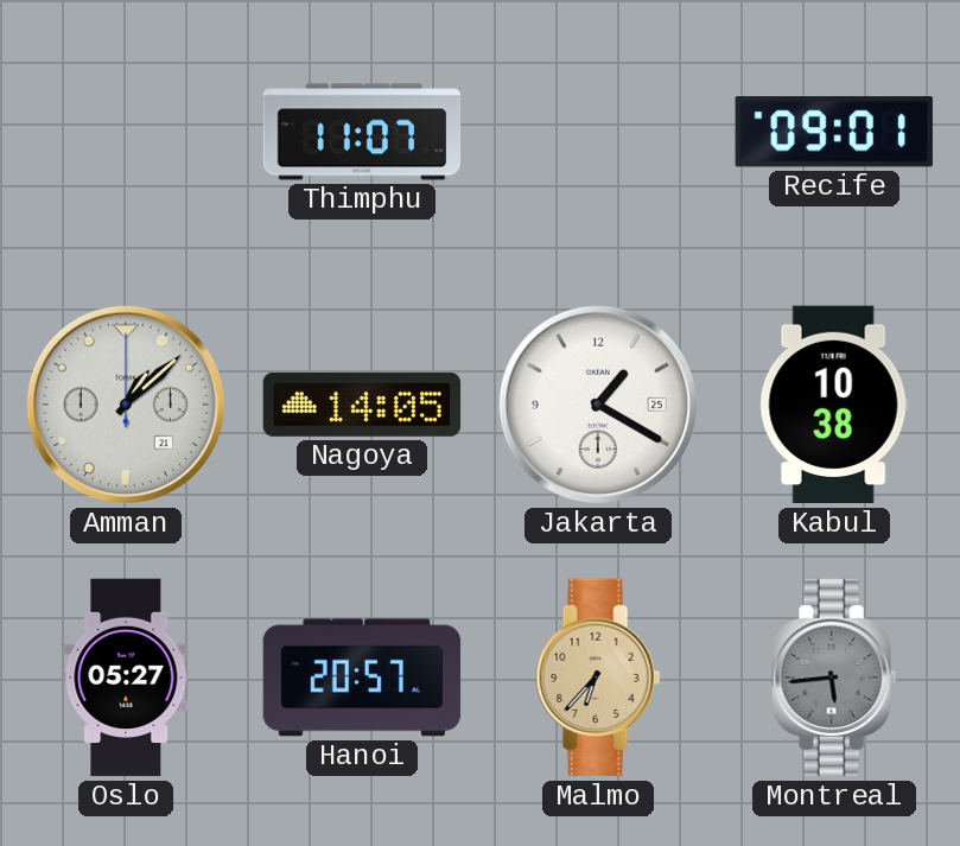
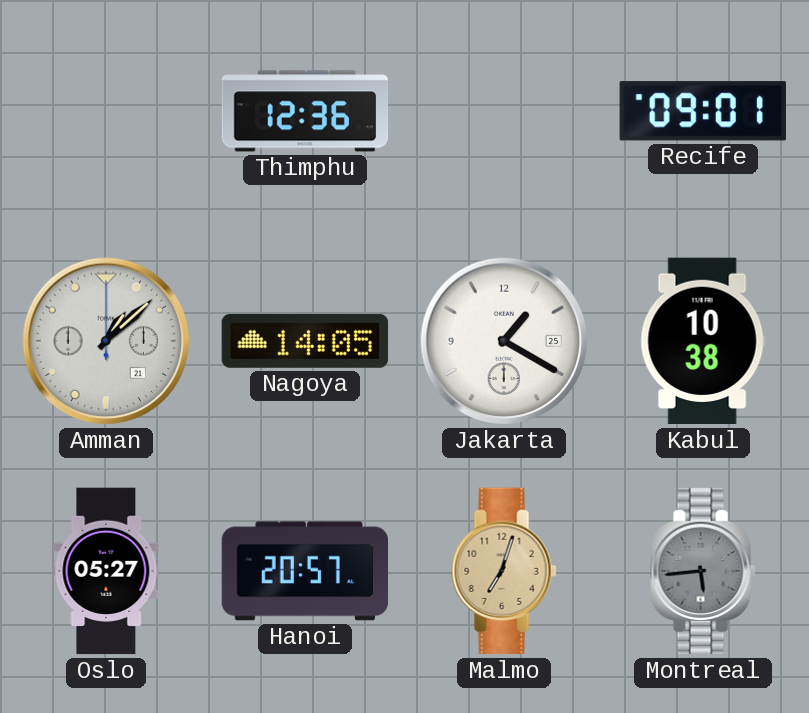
Thimphu: 11:07 -> 12:36 (305, 111)
Malmo: 6:37 -> 7:03 (504, 571)
